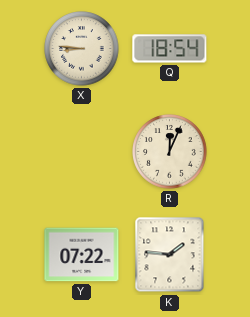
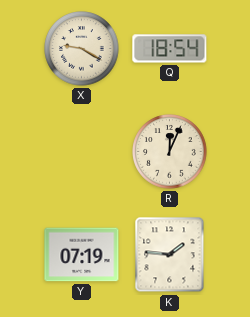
X: 8:46 -> 9:20 (82, 49)
Y: 07:22 -> 07:19 (82, 255)
